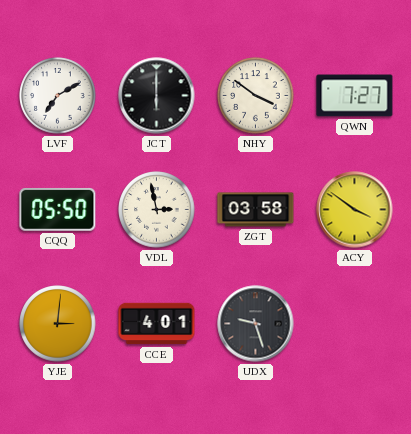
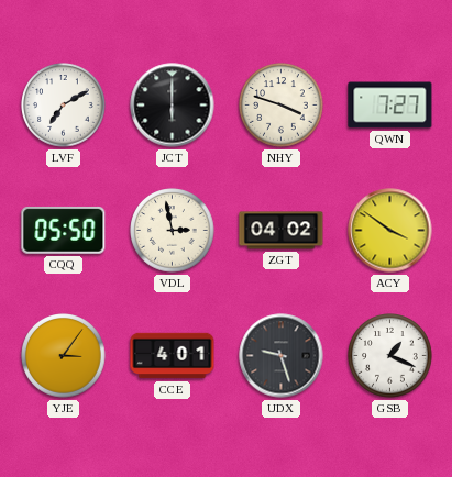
NHY: 3:51 -> 3:48 (282, 106)
ZGT: 03:58 -> 04:02 (282, 231)
YJE: 3:01 -> 3:06 (64, 356)
GSB: none -> 1:19 (390, 356)
